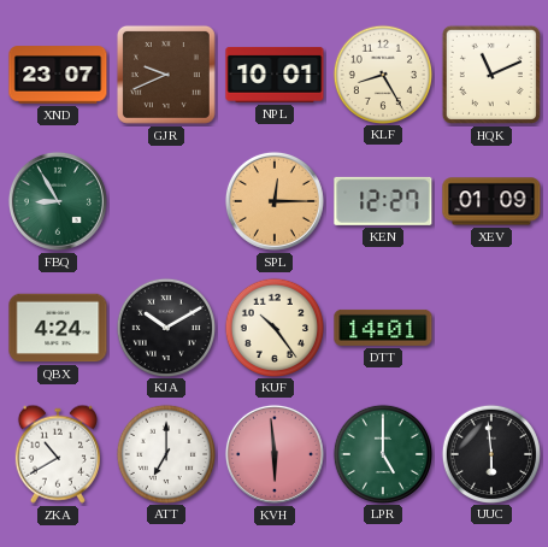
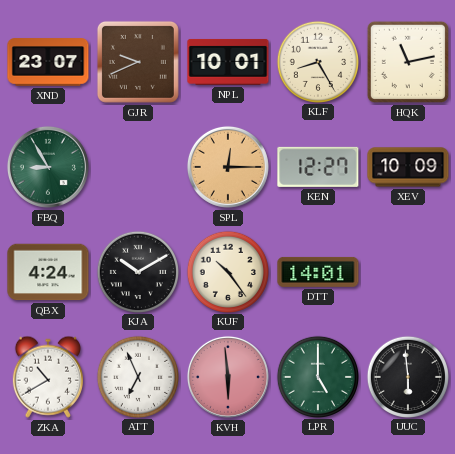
HQK: 11:11 -> 11:13 (408, 62)
XEV: 01:09 -> 10:09 (408, 167)
ATT: 7:00 -> 6:56 (137, 376)
